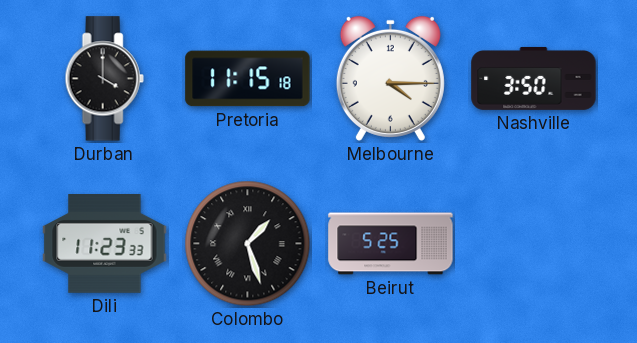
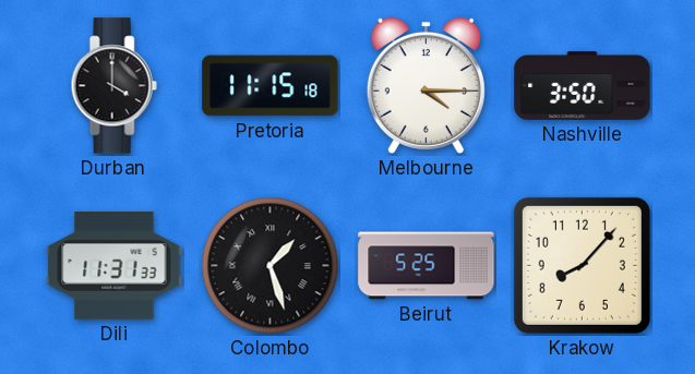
Dili: 11:23 -> 11:31 (115, 266)
Krakow: none -> 8:07 (582, 265)
